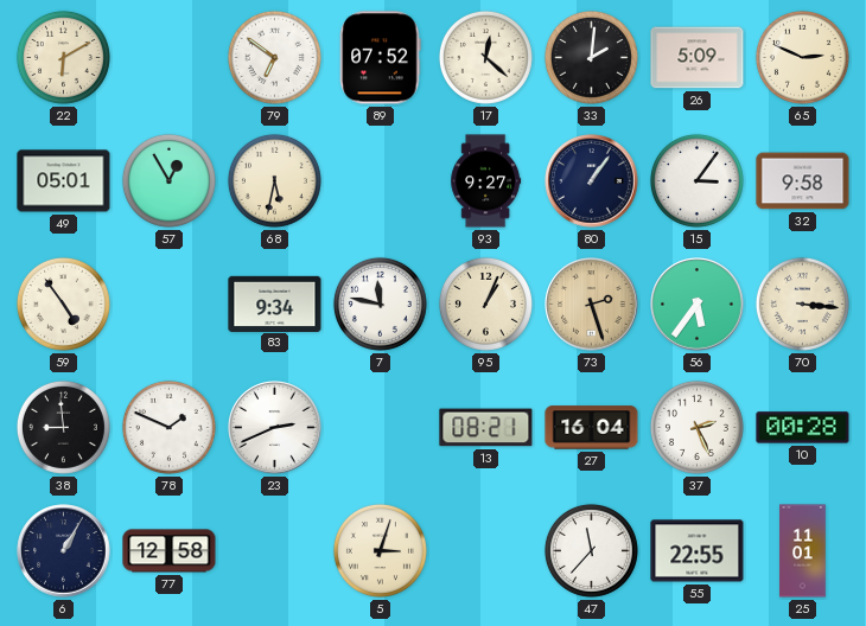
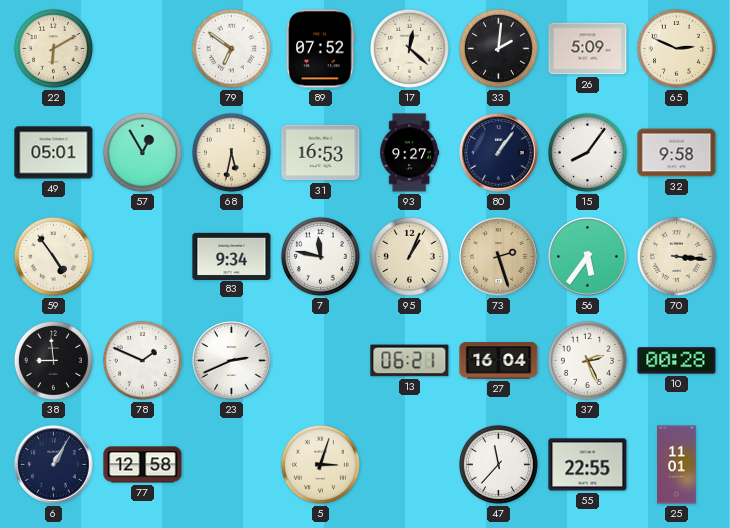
31: none -> 16:53 (321, 153)
15: 3:06 -> 8:06 (587, 152)
13: 08:21 -> 06:21 (410, 361)
